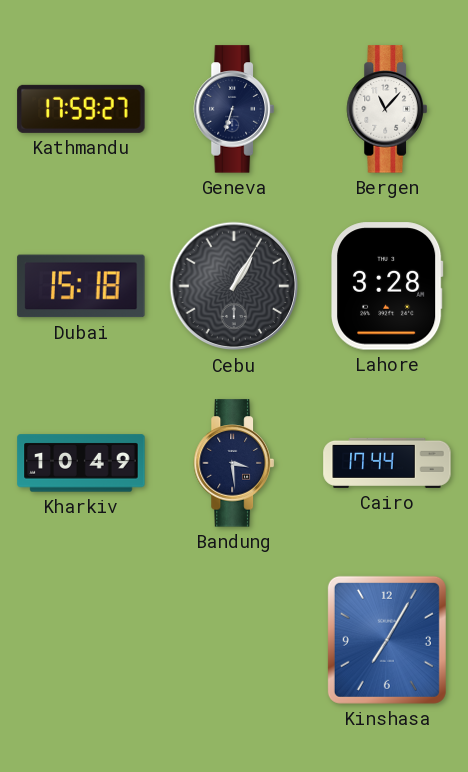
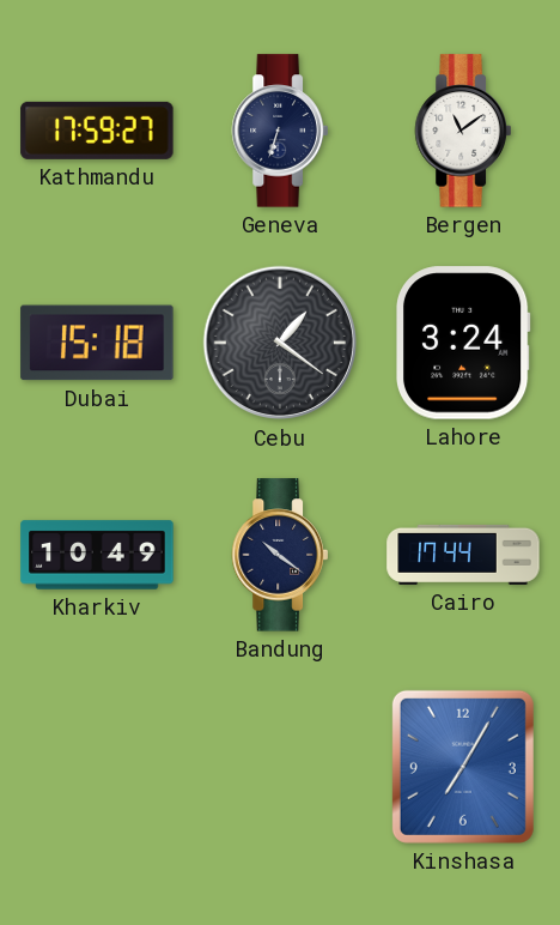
Bergen: 11:07 -> 11:09 (463, 131)
Cebu: 1:05 -> 1:21 (280, 343)
Lahore: 3:28 -> 3:24 (463, 343)
Bandung: 3:29 -> 10:21 (280, 555)
